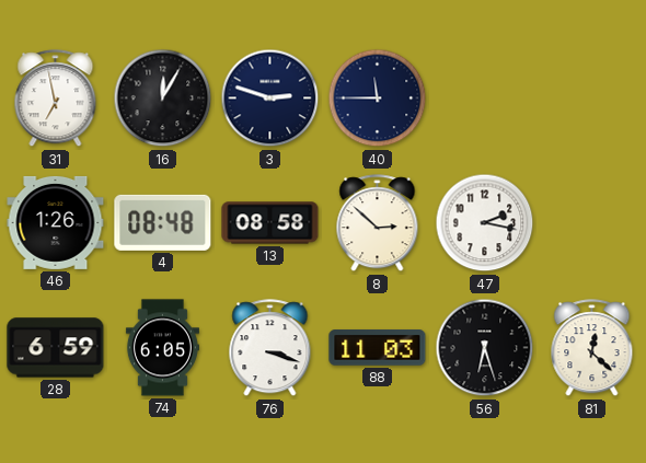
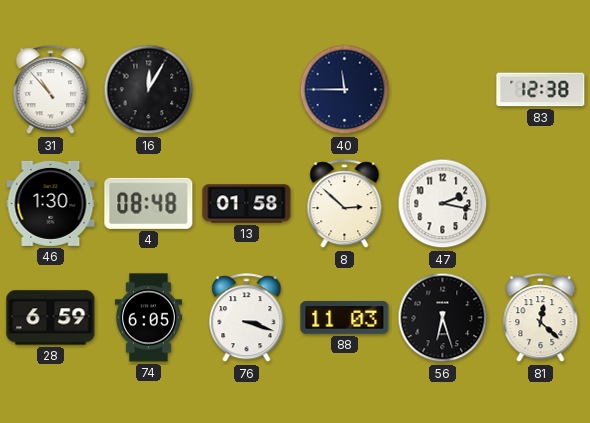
31: 6:58 -> 10:53 (51, 90)
3: 2:48 -> none (270, 99)
83: none -> 12:38 (541, 90)
46: 1:26 -> 1:30 (51, 203)
13: 08:58 -> 01:58 (247, 204)
